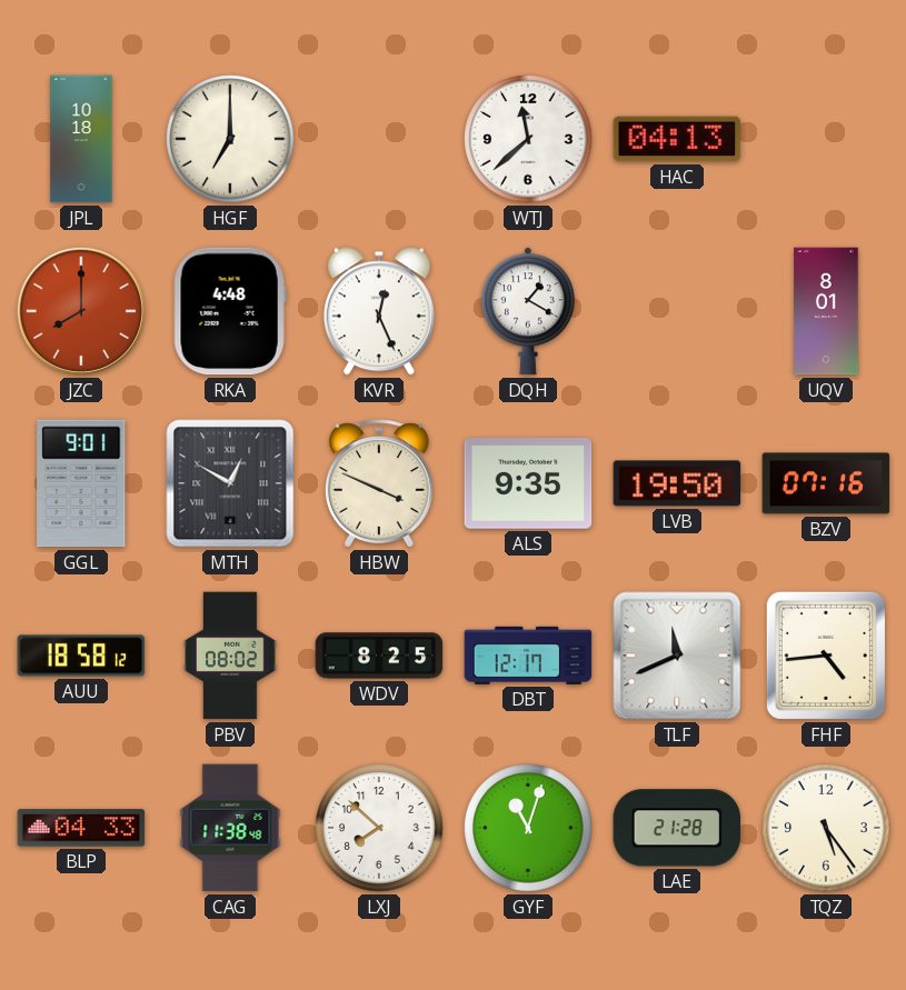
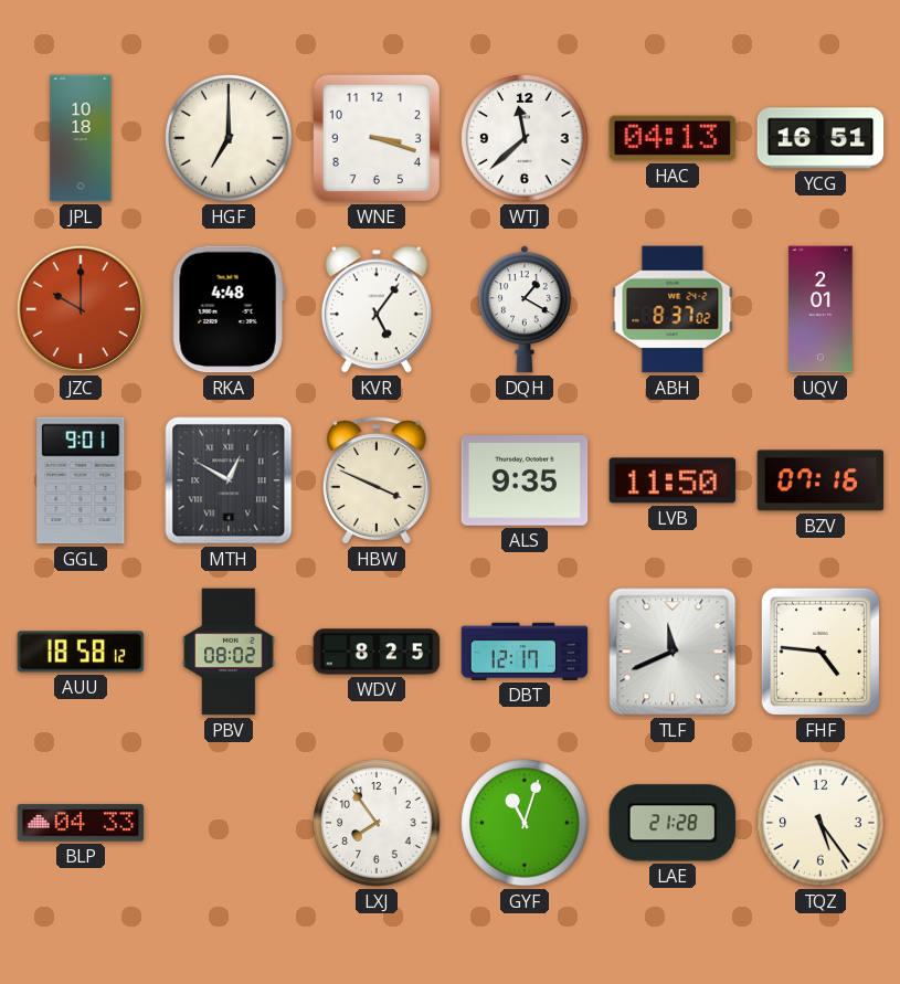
WNE: none -> 3:18 (377, 138)
YCG: none -> 16:51 (820, 138)
JZC: 8:00 -> 10:00 (81, 309)
KVR: 12:26 -> 5:06 (377, 309)
ABH: none -> 8:37 (673, 309)
UQV: 8:01 -> 2:01 (820, 309)
LVB: 19:50 -> 11:50 (673, 480)
FHF: 4:44 -> 4:46 (820, 652)
CAG: 11:38 -> none (230, 828)
LXJ: 7:52 -> 7:54 (377, 823)
